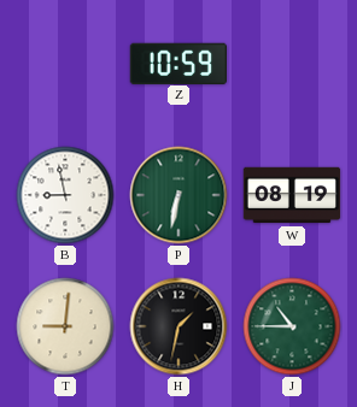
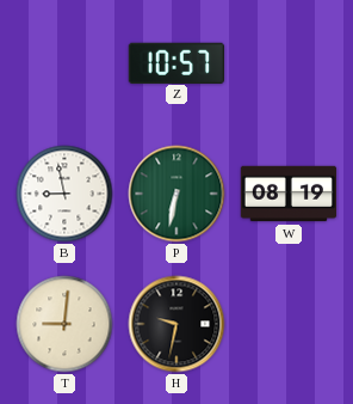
Z: 10:59 -> 10:57 (176, 62)
H: 1:32 -> 9:32 (176, 324)
J: 10:45 -> none (292, 326)
